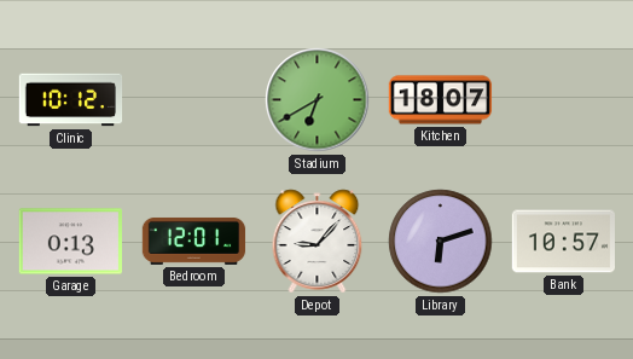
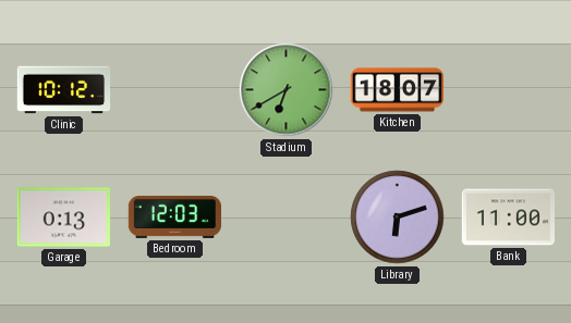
Bedroom: 12:01 -> 12:03 (175, 216)
Depot: 9:07 -> none (318, 242)
Bank: 10:57 -> 11:00 (508, 218)
